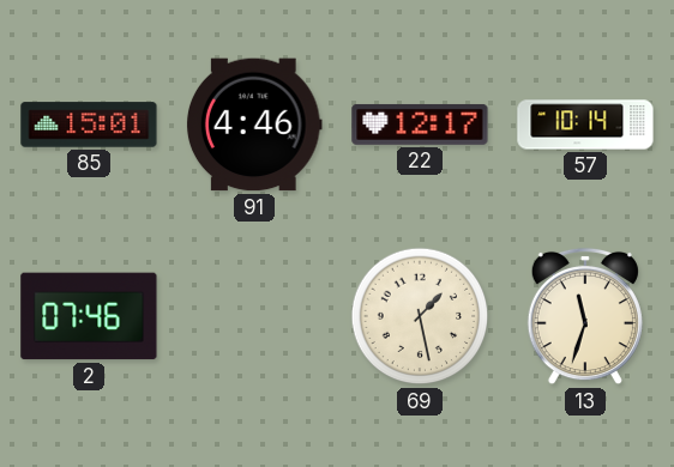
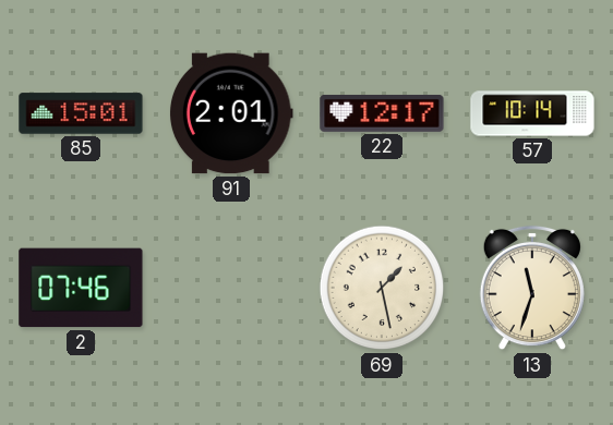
91: 4:46 -> 2:01 (231, 113)
